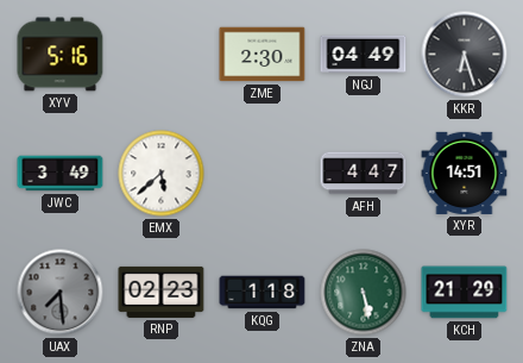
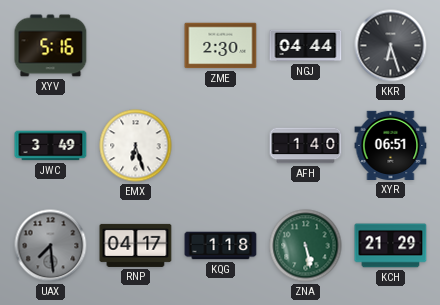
NGJ: 04:49 -> 04:44 (306, 46)
EMX: 5:38 -> 6:27 (136, 146)
AFH: 4:47 -> 1:40 (306, 146)
XYR: 14:51 -> 06:51 (391, 145)
RNP: 02:23 -> 04:17 (136, 245)
